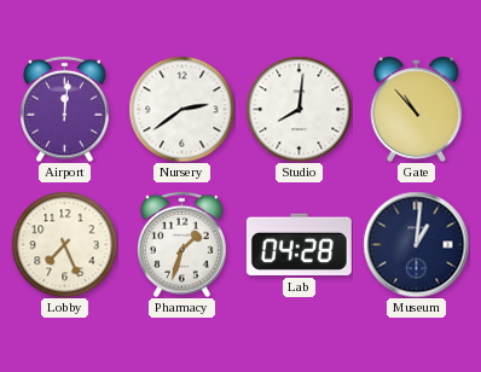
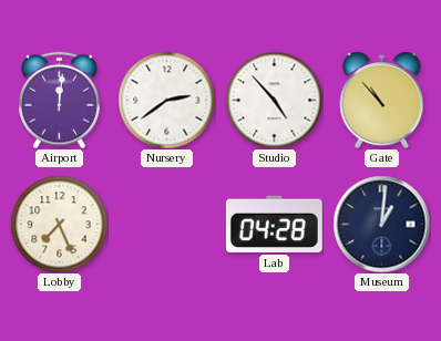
Studio: 8:01 -> 4:53 (274, 100)
Pharmacy: 1:33 -> none (182, 244)
